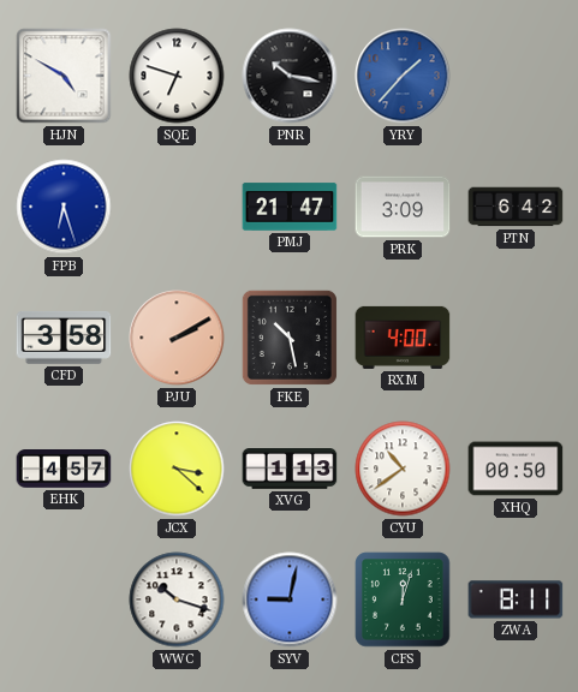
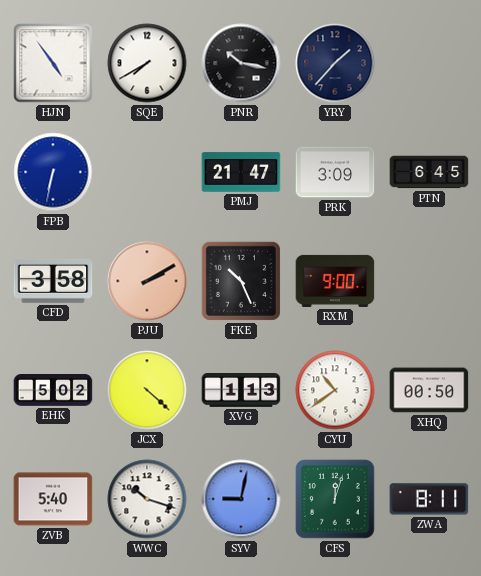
HJN: 4:50 -> 4:54 (53, 63)
SQE: 6:48 -> 7:40 (147, 63)
YRY dial: blue -> navy (335, 63)
FPB: 6:27 -> 6:32 (53, 172)
PTN: 6:42 -> 6:45 (429, 172)
FKE: 10:28 -> 10:26 (241, 281)
RXM: 4:00 -> 9:00 (335, 281)
EHK: 4:57 -> 5:02 (53, 390)
JCX: 3:22 -> 4:22 (147, 390)
ZVB: none -> 5:40 (53, 499)
